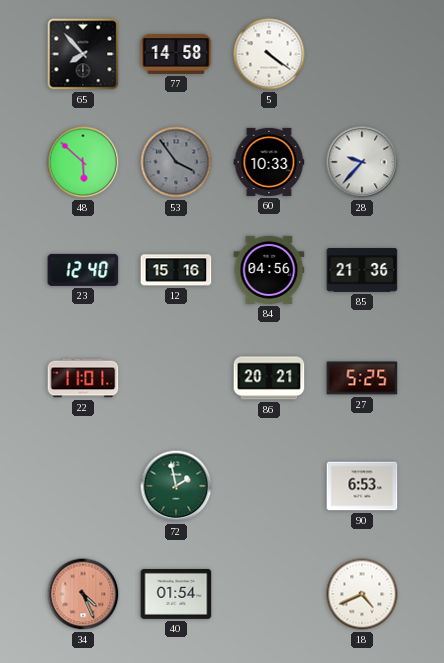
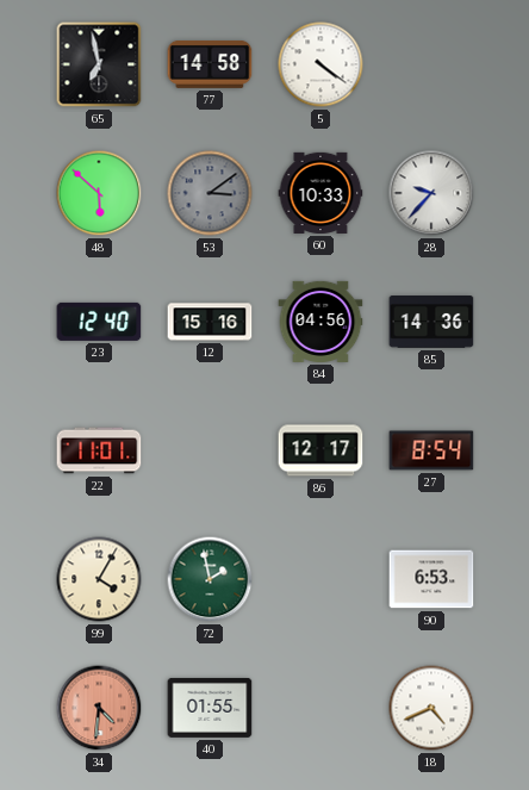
65: 7:53 -> 6:58 (99, 64)
53: 3:54 -> 3:09 (210, 193)
85: 21:36 -> 14:36 (431, 323)
86: 20:21 -> 12:17 (320, 450)
27: 5:25 -> 8:54 (431, 450)
99: none -> 4:05 (99, 579)
34: 4:26 -> 4:31 (99, 708)
40: 01:54 -> 01:55 (210, 708)
